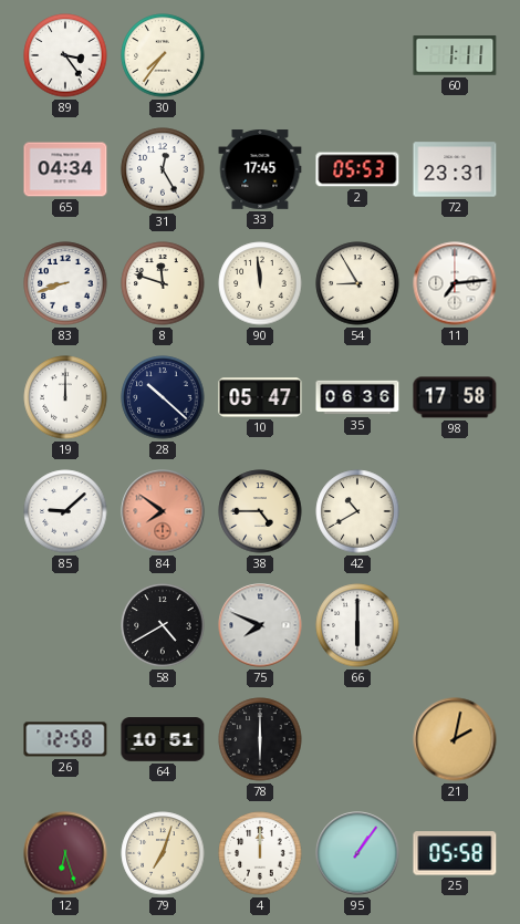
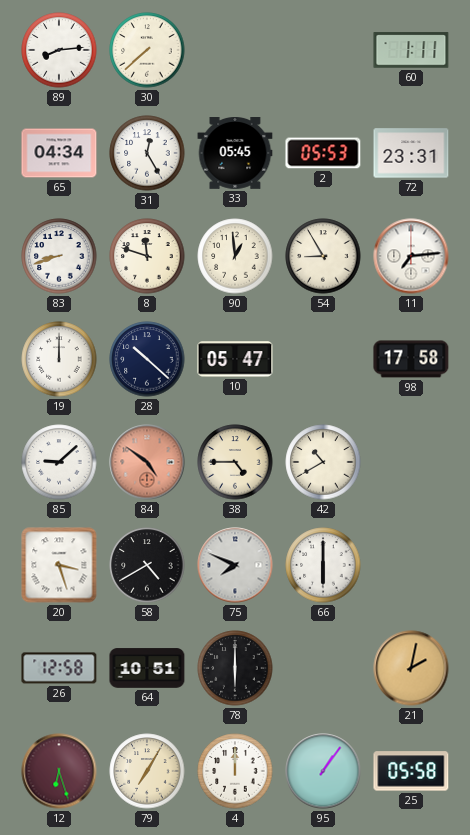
89: 3:24 -> 8:14 (59, 50)
30: 7:36 -> 7:38 (147, 50)
33: 17:45 -> 05:45 (235, 154)
90: 11:59 -> 12:59 (235, 256)
35: 06:36 -> none (357, 397)
84: 7:51 -> 4:51 (147, 462)
20: none -> 3:27 (59, 565)
79: 7:03 -> 7:05 (147, 771)
